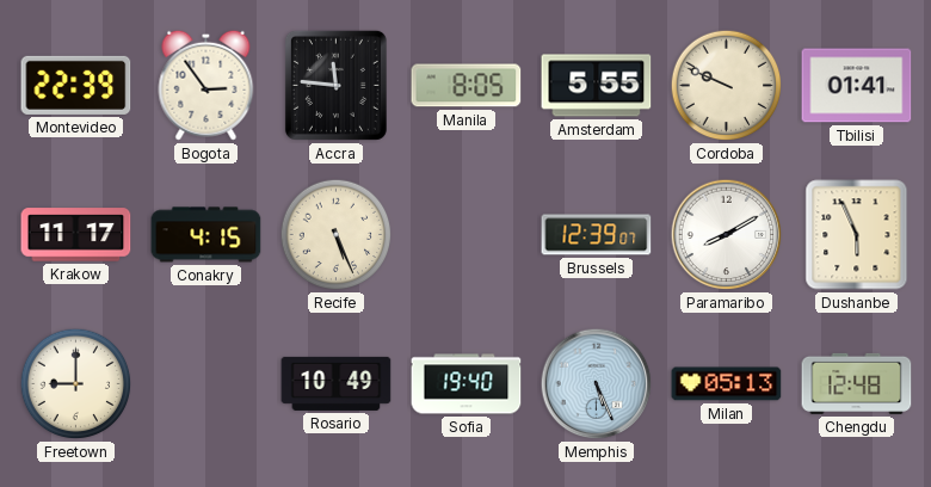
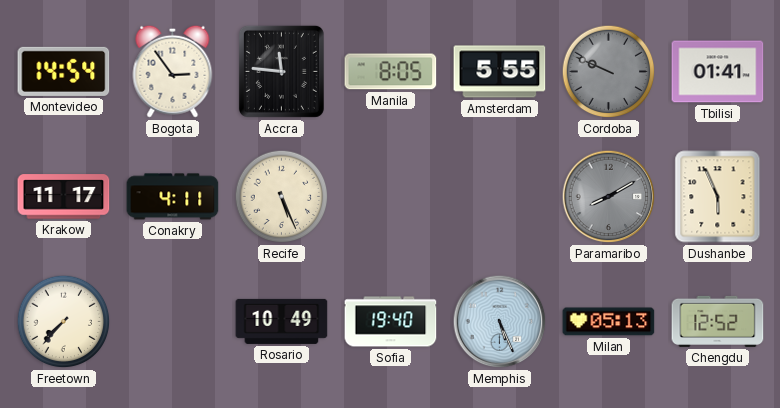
Montevideo: 22:39 -> 14:54 (64, 71)
Cordoba dial: cream -> grey (609, 72)
Conakry: 4:15 -> 4:11 (173, 197)
Brussels: 12:39 -> none (597, 235)
Paramaribo dial: white -> grey (609, 197)
Freetown: 9:00 -> 7:37 (64, 322)
Chengdu: 12:48 -> 12:52 (718, 321)
